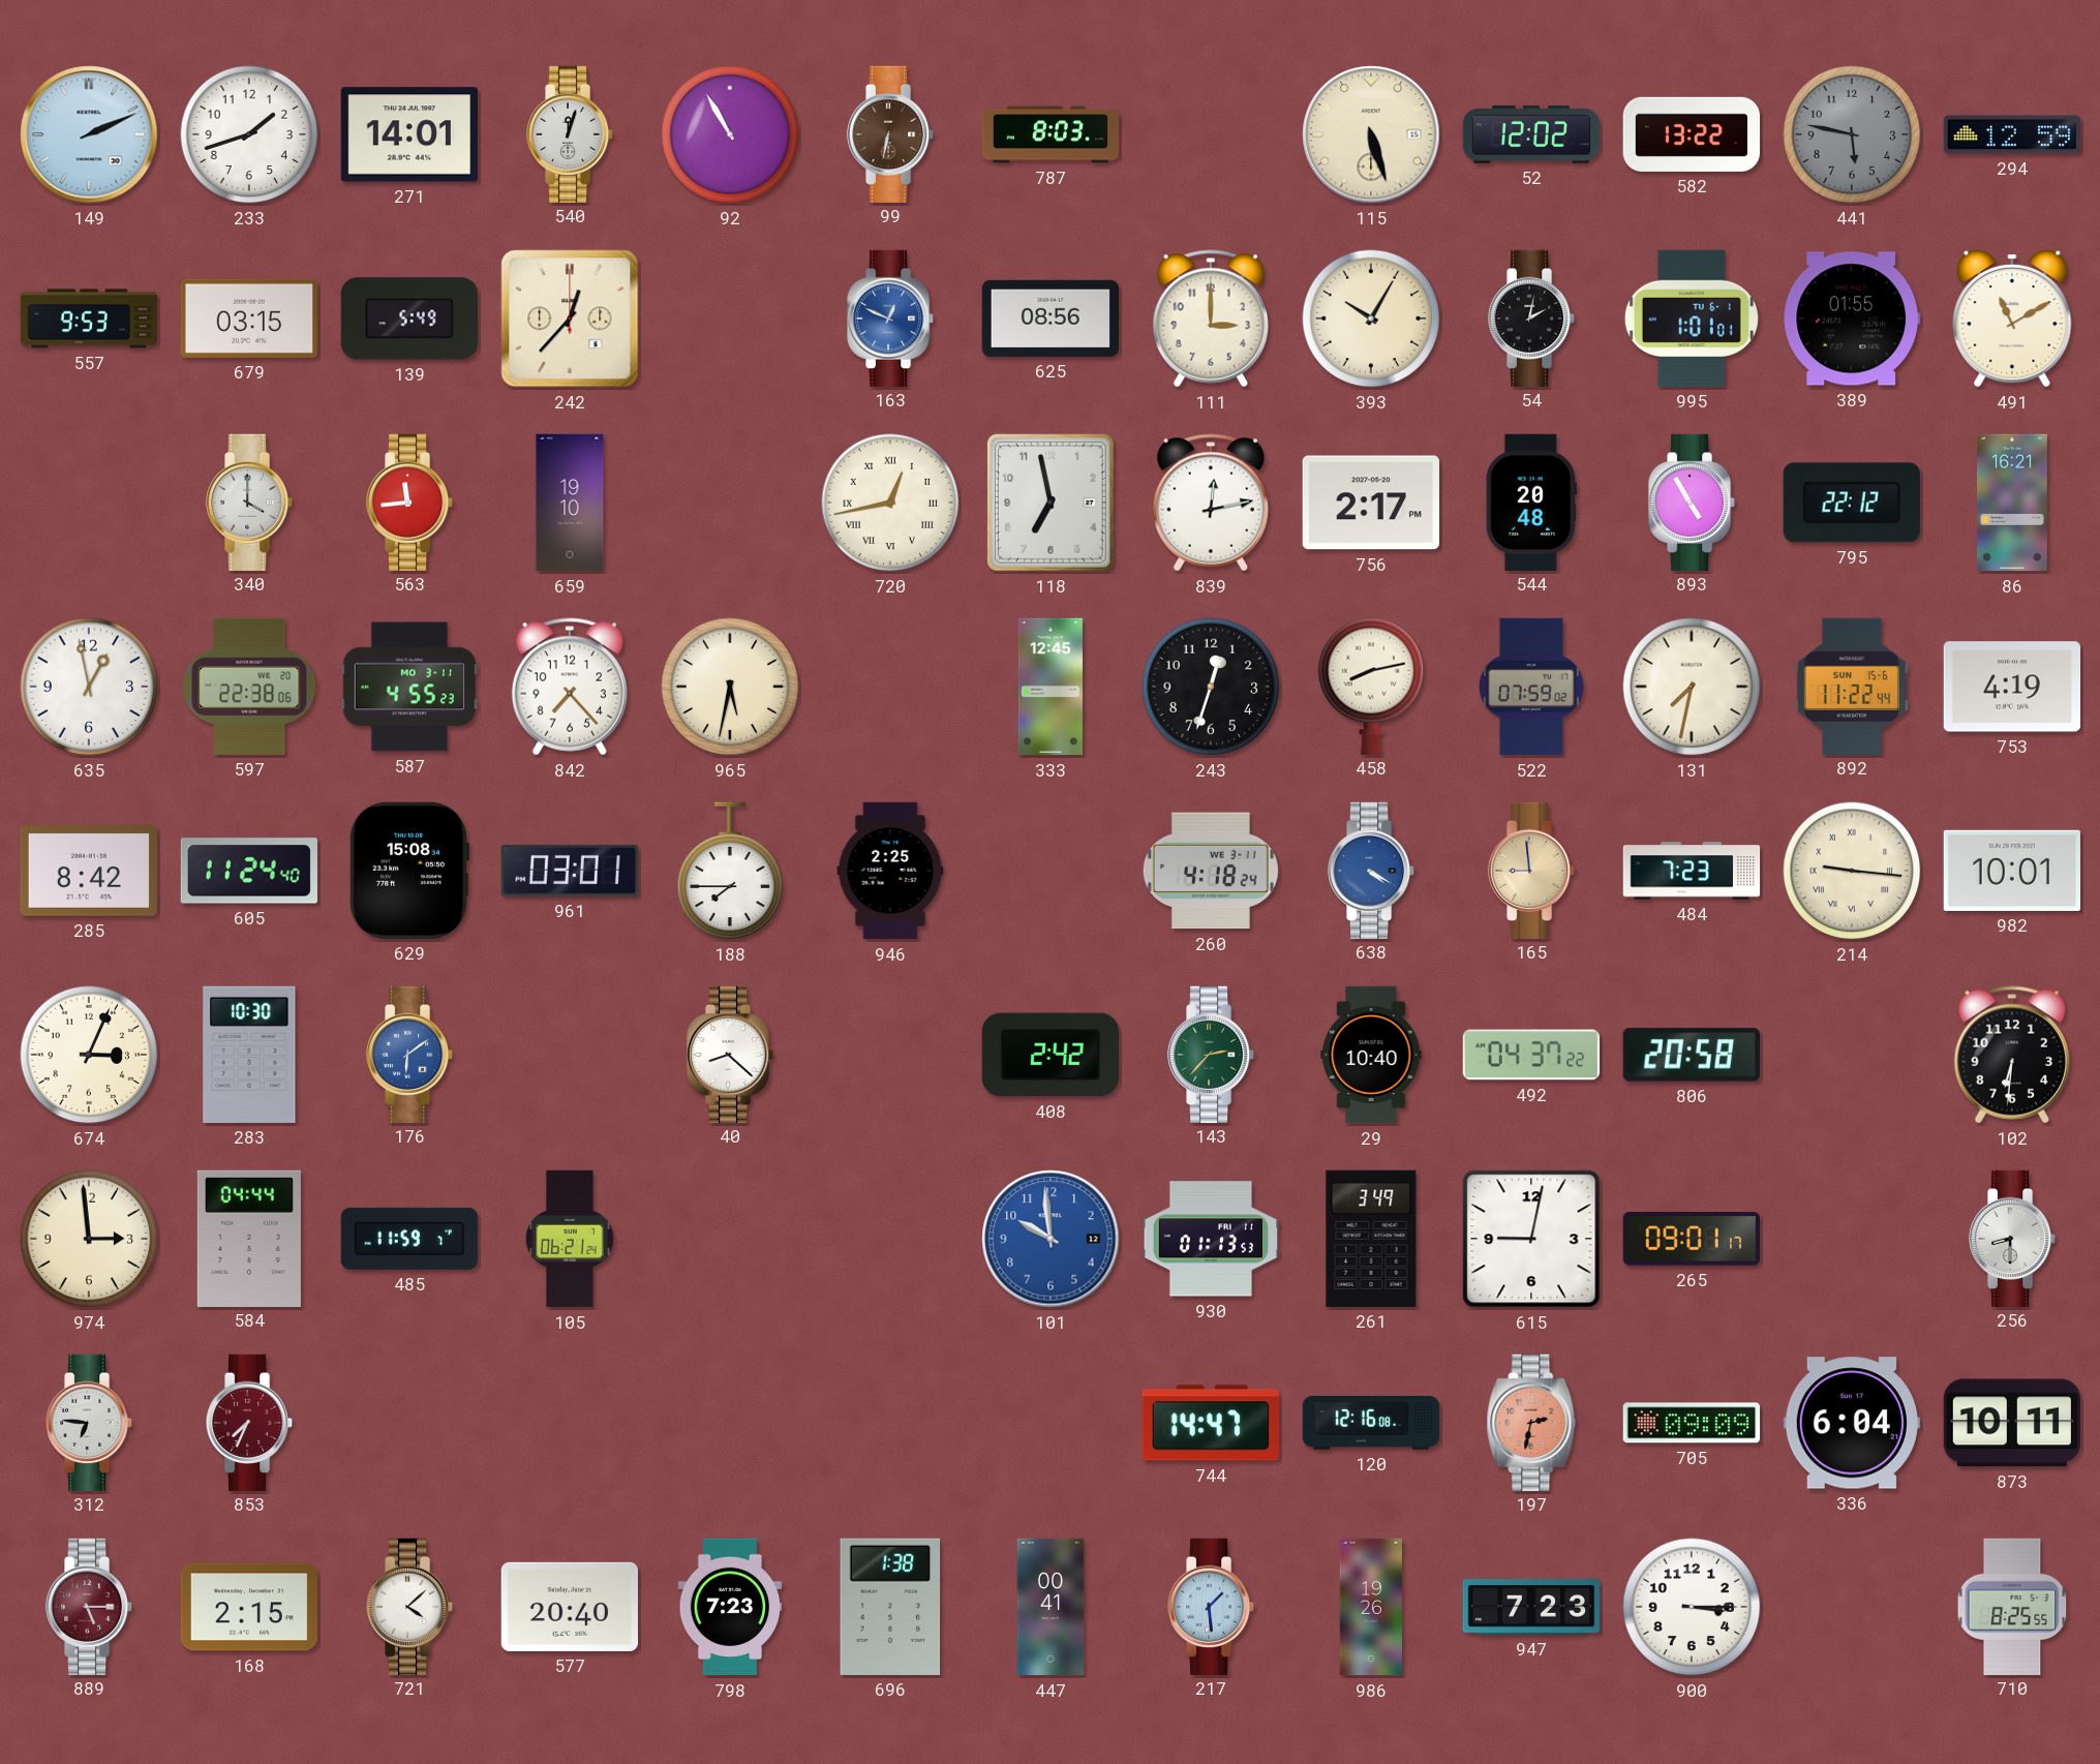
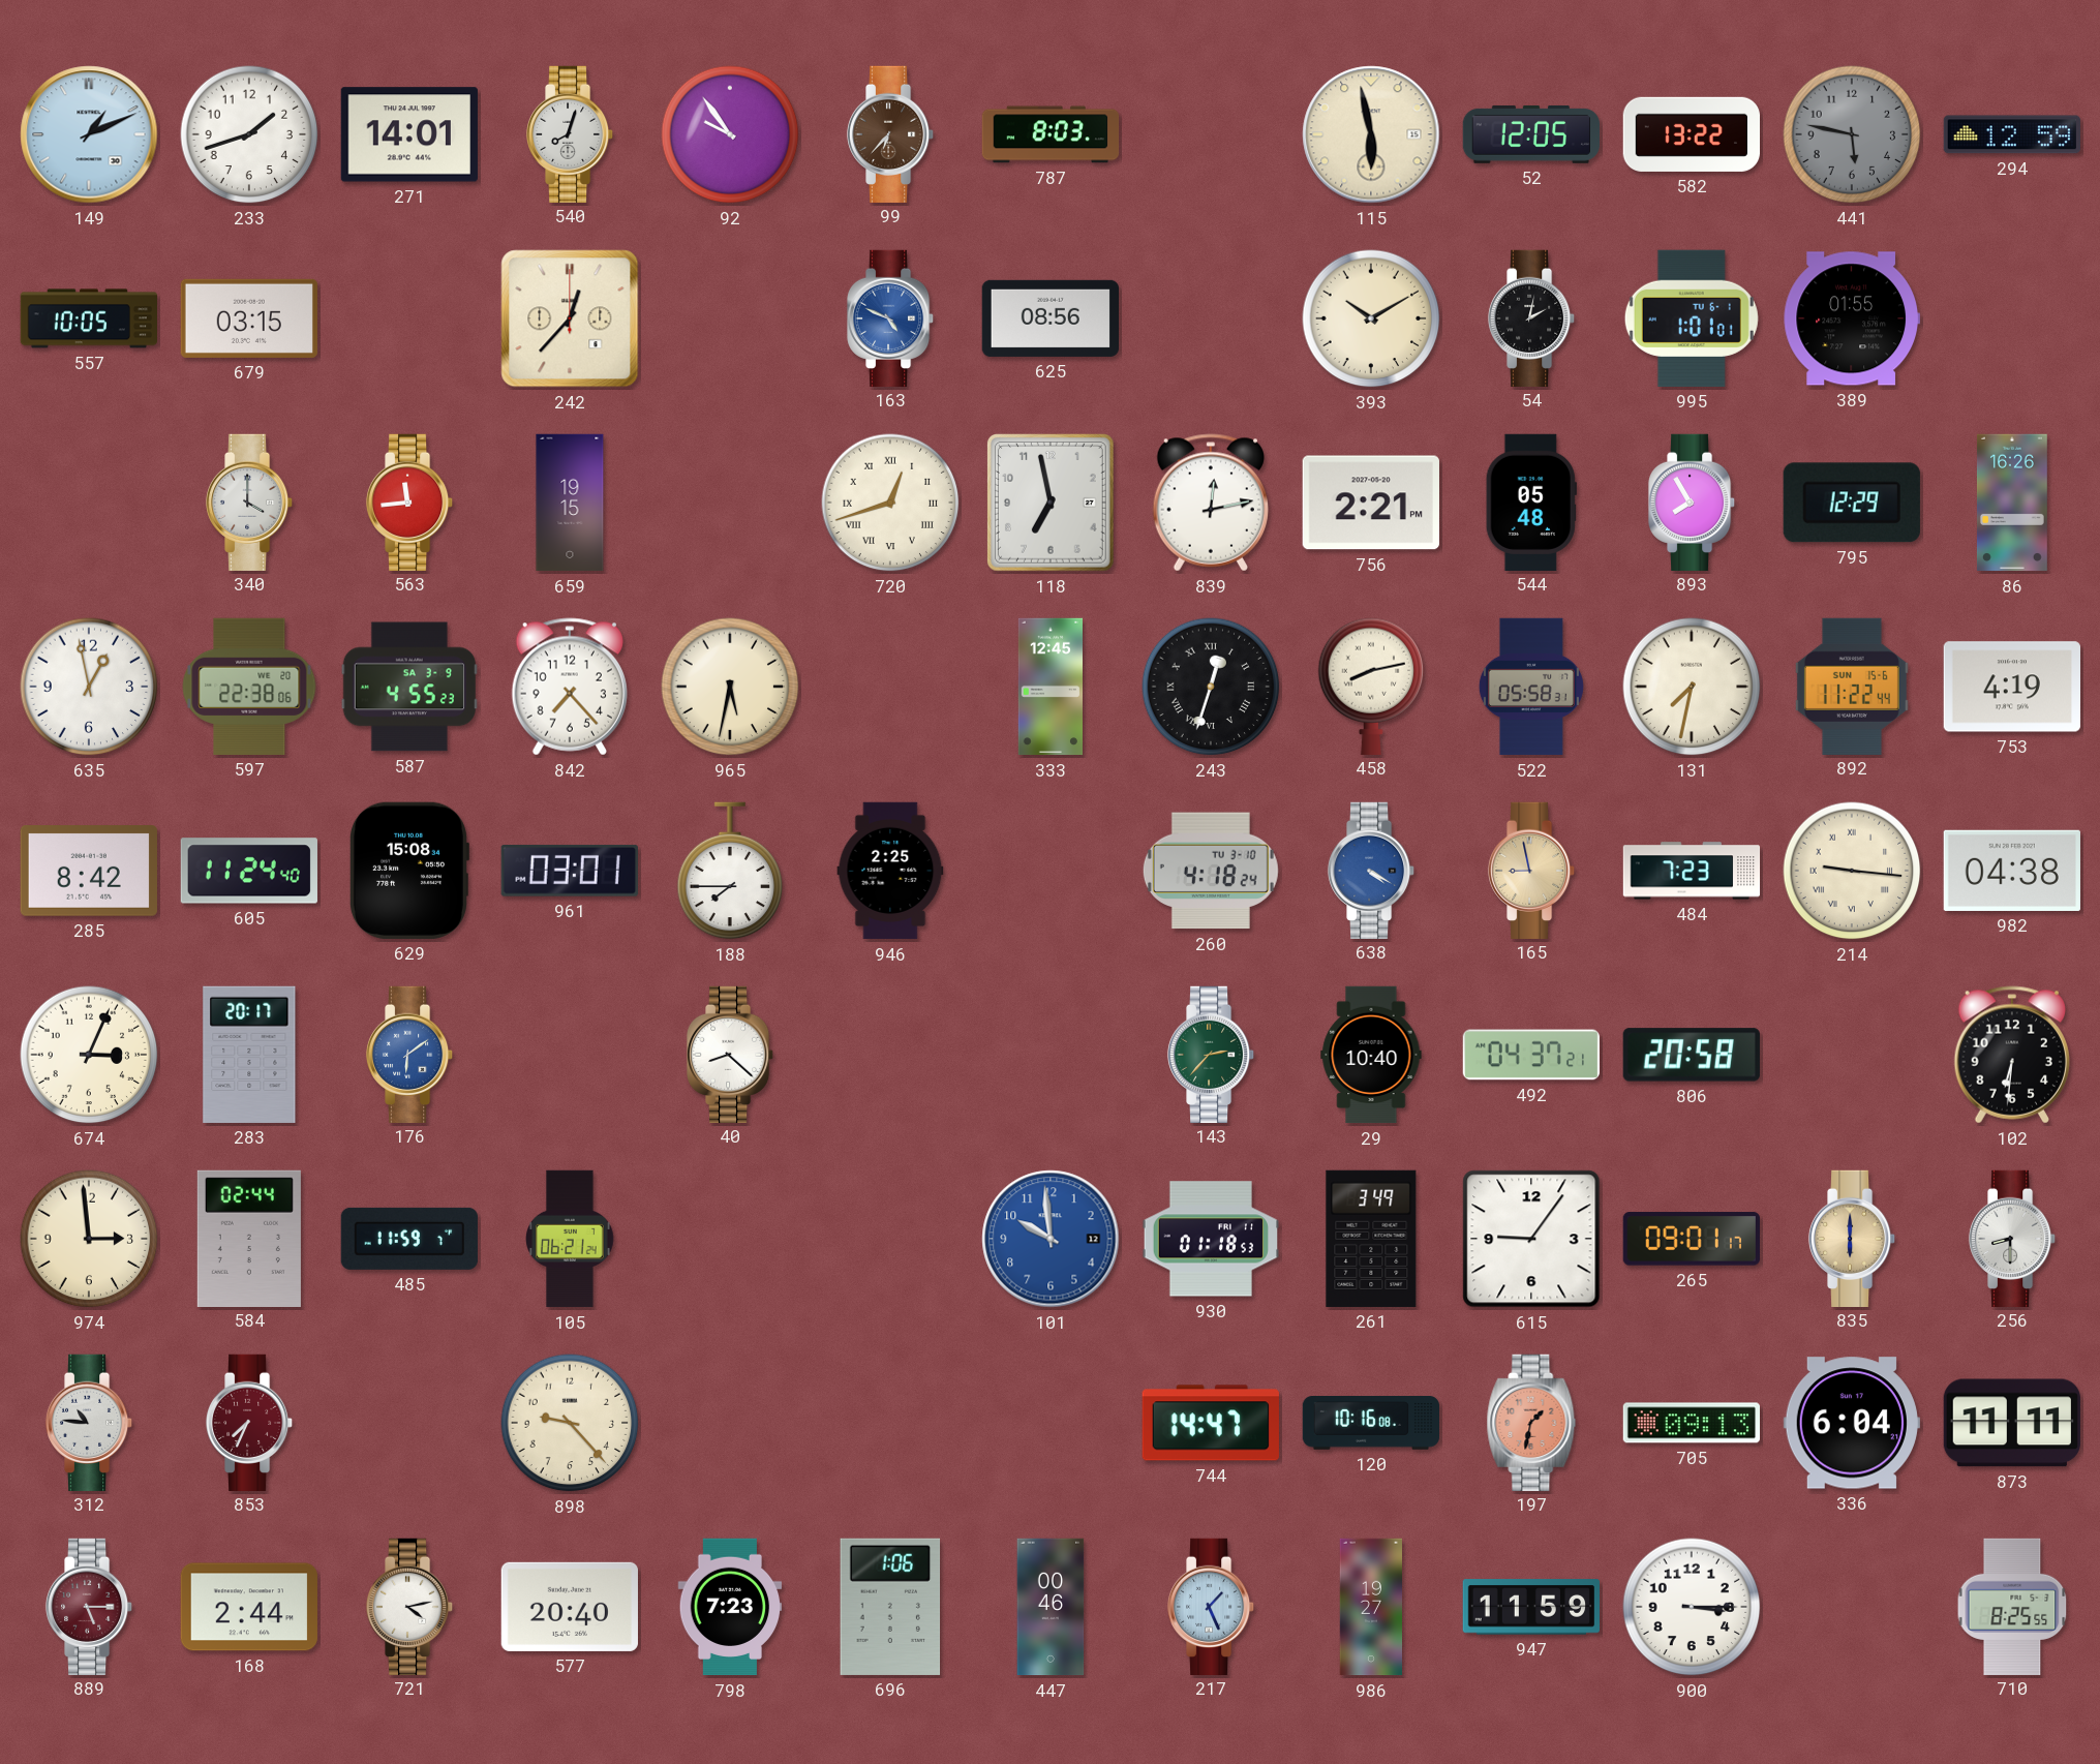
149: 2:11 -> 1:11 (89, 134)
540: 12:03 -> 8:03 (570, 133)
92: 10:55 -> 9:54 (730, 134)
99: 6:32 -> 6:37 (890, 133)
115: 5:27 -> 5:58 (1371, 134)
52: 12:02 -> 12:05 (1530, 134)
557: 9:53 -> 10:05 (88, 318)
139: 5:49 -> none (408, 318)
163: 12:49 -> 4:49 (890, 317)
111: 3:00 -> none (1210, 318)
393: 10:05 -> 10:10 (1371, 318)
491: 11:10 -> none (2012, 318)
659: 19:10 -> 19:15 (570, 503)
720: 12:43 -> 12:42 (890, 503)
756: 2:17 -> 2:21 (1371, 503)
544: 20:48 -> 05:48 (1531, 501)
893: 4:55 -> 7:55 (1692, 501)
795: 22:12 -> 12:29 (1852, 503)
86: 16:21 -> 16:26 (2012, 503)
587 date: MO 3-11 -> SA 3-9 (409, 687)
243 numerals: Arabic -> Roman (1211, 687)
522: 07:59 -> 05:58 (1531, 687)
260 date: WE 3-11 -> TU 3-10 (1211, 871)
165: 8:59 -> 8:58 (1531, 870)
982: 10:01 -> 04:38 (2012, 871)
283: 10:30 -> 20:17 (249, 1055)
408: 2:42 -> none (1051, 1055)
492: 04:37:22 -> 04:37:21 (1530, 1055)
584: 04:44 -> 02:44 (249, 1238)
930: 01:13 -> 01:18 (1210, 1239)
615: 9:02 -> 9:06 (1531, 1239)
835: none -> 6:00 (1852, 1238)
312: 6:46 -> 10:46 (89, 1422)
898: none -> 9:23 (570, 1423)
120: 12:16 -> 10:16 (1371, 1423)
197: 2:32 -> 1:32 (1531, 1422)
705: 09:09 -> 09:13 (1691, 1423)
873: 10:11 -> 11:11 (2012, 1423)
168: 2:15 -> 2:44 (249, 1607)
721: 4:08 -> 4:13 (409, 1606)
696: 1:38 -> 1:06 (890, 1607)
447: 00:41 -> 00:46 (1051, 1607)
217: 1:29 -> 1:26 (1211, 1606)
986: 19:26 -> 19:27 (1370, 1607)
947: 7:23 -> 11:59 (1531, 1607)
